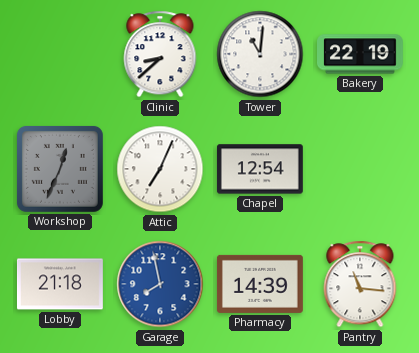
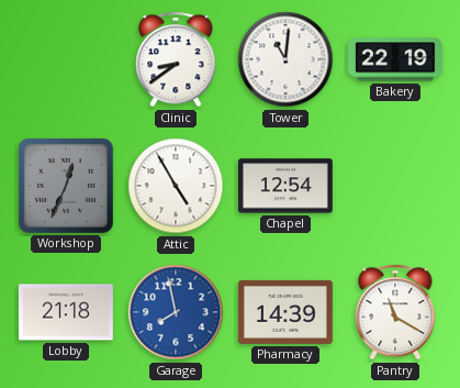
Clinic: 8:38 -> 8:39 (176, 59)
Attic: 7:04 -> 4:55 (176, 186)
Pantry: 11:16 -> 11:20 (395, 312)
